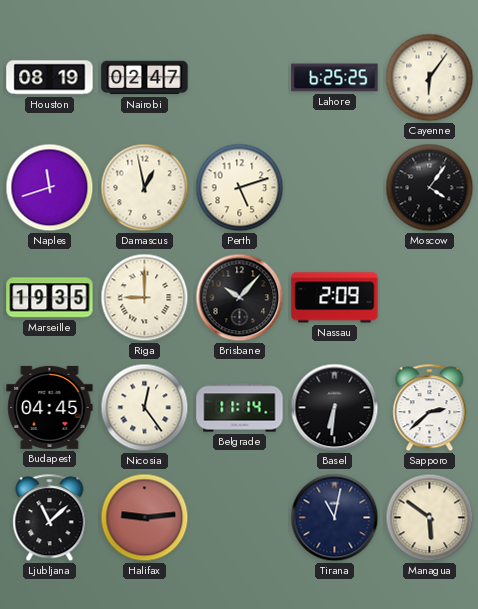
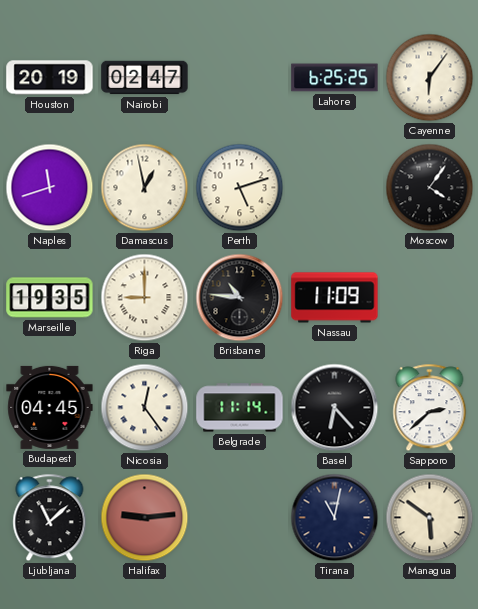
Houston: 08:19 -> 20:19 (50, 78)
Brisbane: 10:07 -> 10:46 (240, 298)
Nassau: 2:09 -> 11:09 (335, 298)
Basel: 6:31 -> 6:23 (335, 408)
